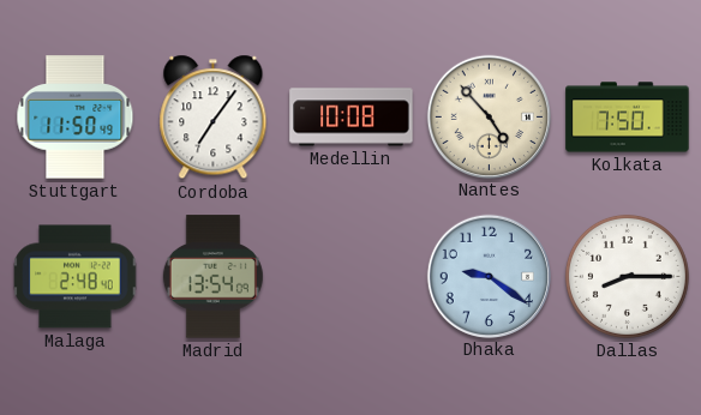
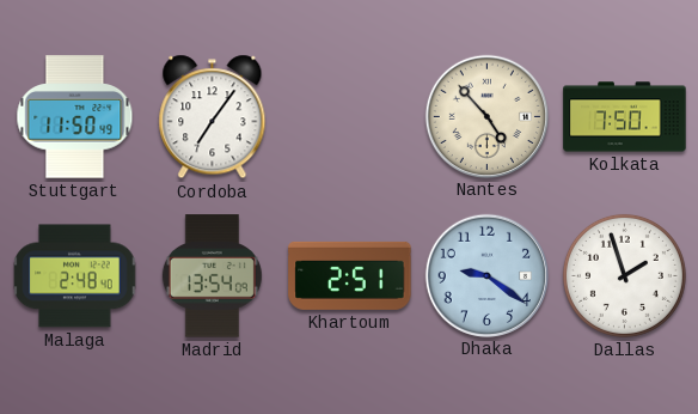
Medellin: 10:08 -> none (352, 118)
Khartoum: none -> 2:51 (350, 275)
Dallas: 8:15 -> 1:57 (624, 275)
